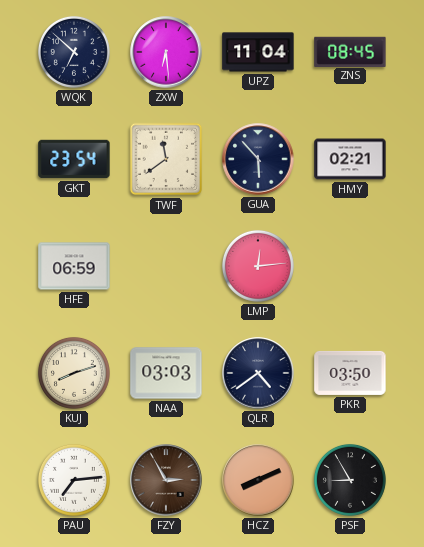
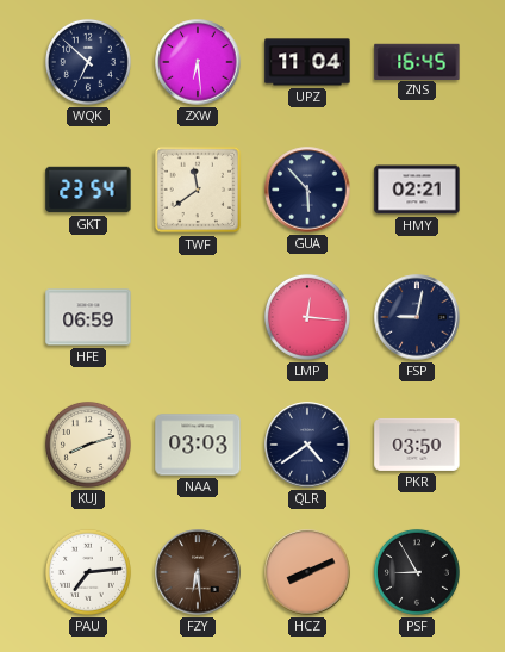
ZNS: 08:45 -> 16:45 (417, 61)
LMP: 12:14 -> 12:16 (307, 317)
FSP: none -> 9:02 (417, 317)
FZY: 2:55 -> 6:29 (198, 572)
